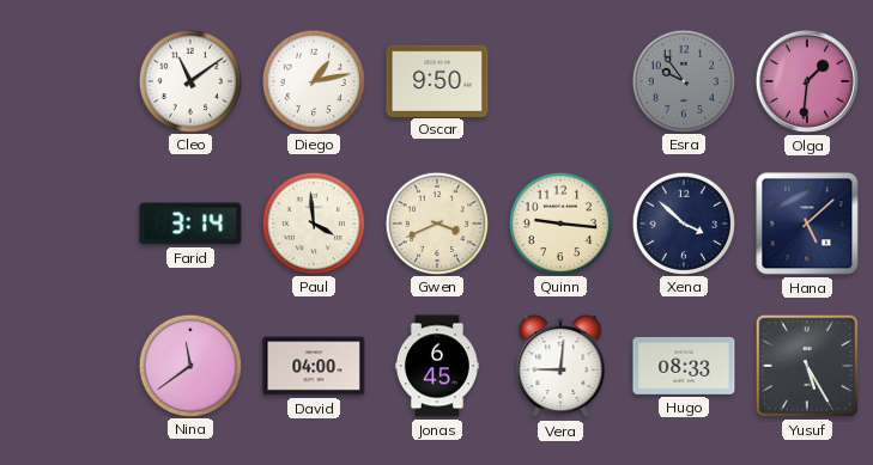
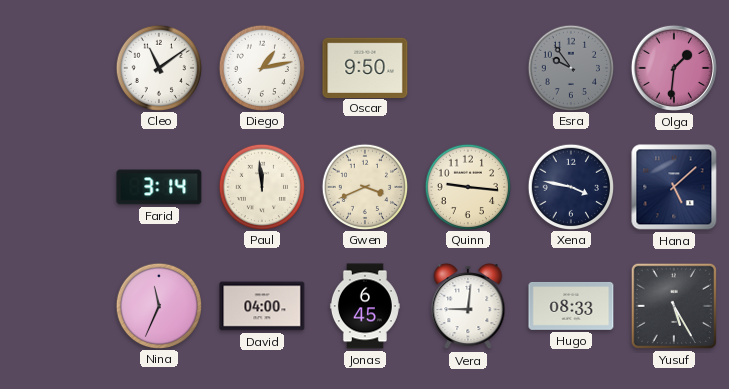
Paul: 3:59 -> 11:59 (261, 186)
Xena: 3:52 -> 3:47 (570, 186)
Nina: 11:39 -> 11:34 (158, 305)
